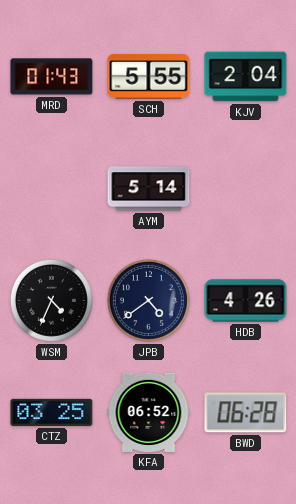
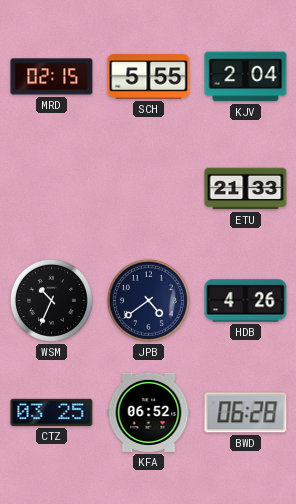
MRD: 01:43 -> 02:15 (52, 77)
AYM: 5:14 -> none (149, 189)
ETU: none -> 21:33 (246, 189)
WSM: 4:34 -> 10:34 (51, 300)
